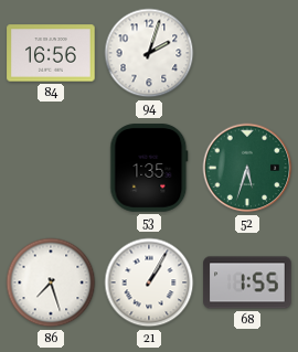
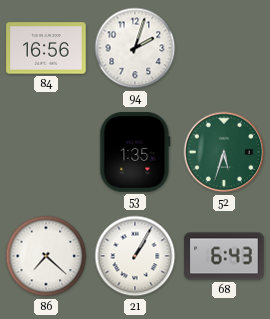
86: 7:27 -> 7:22 (46, 256)
68: 1:55 -> 6:43 (224, 256)
